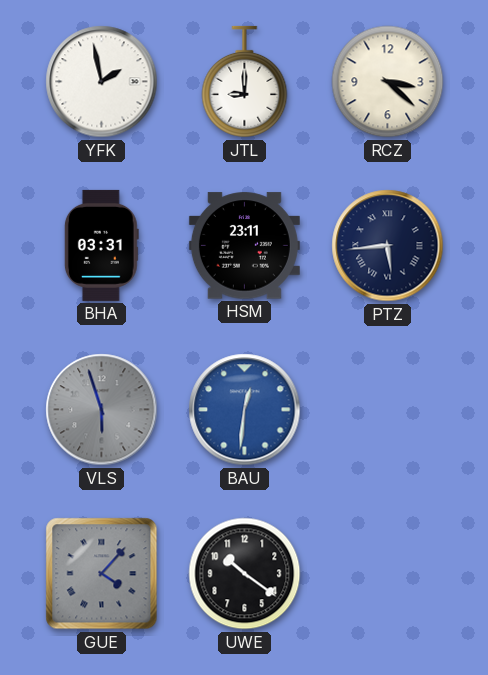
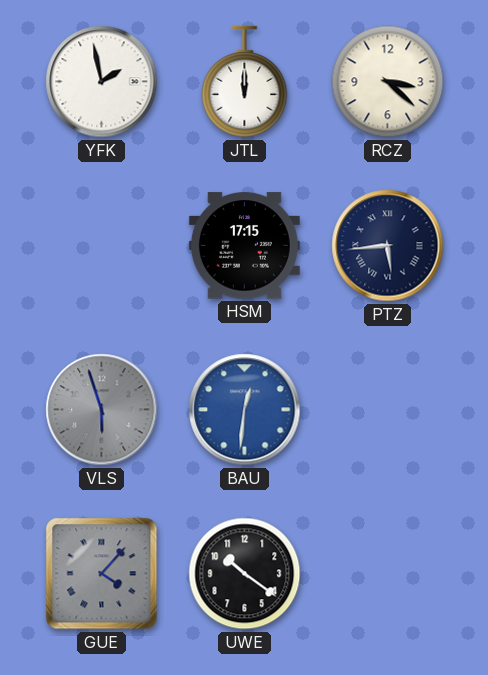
JTL: 9:00 -> 12:00 (245, 82)
BHA: 03:31 -> none (101, 245)
HSM: 23:11 -> 17:15 (244, 246)
